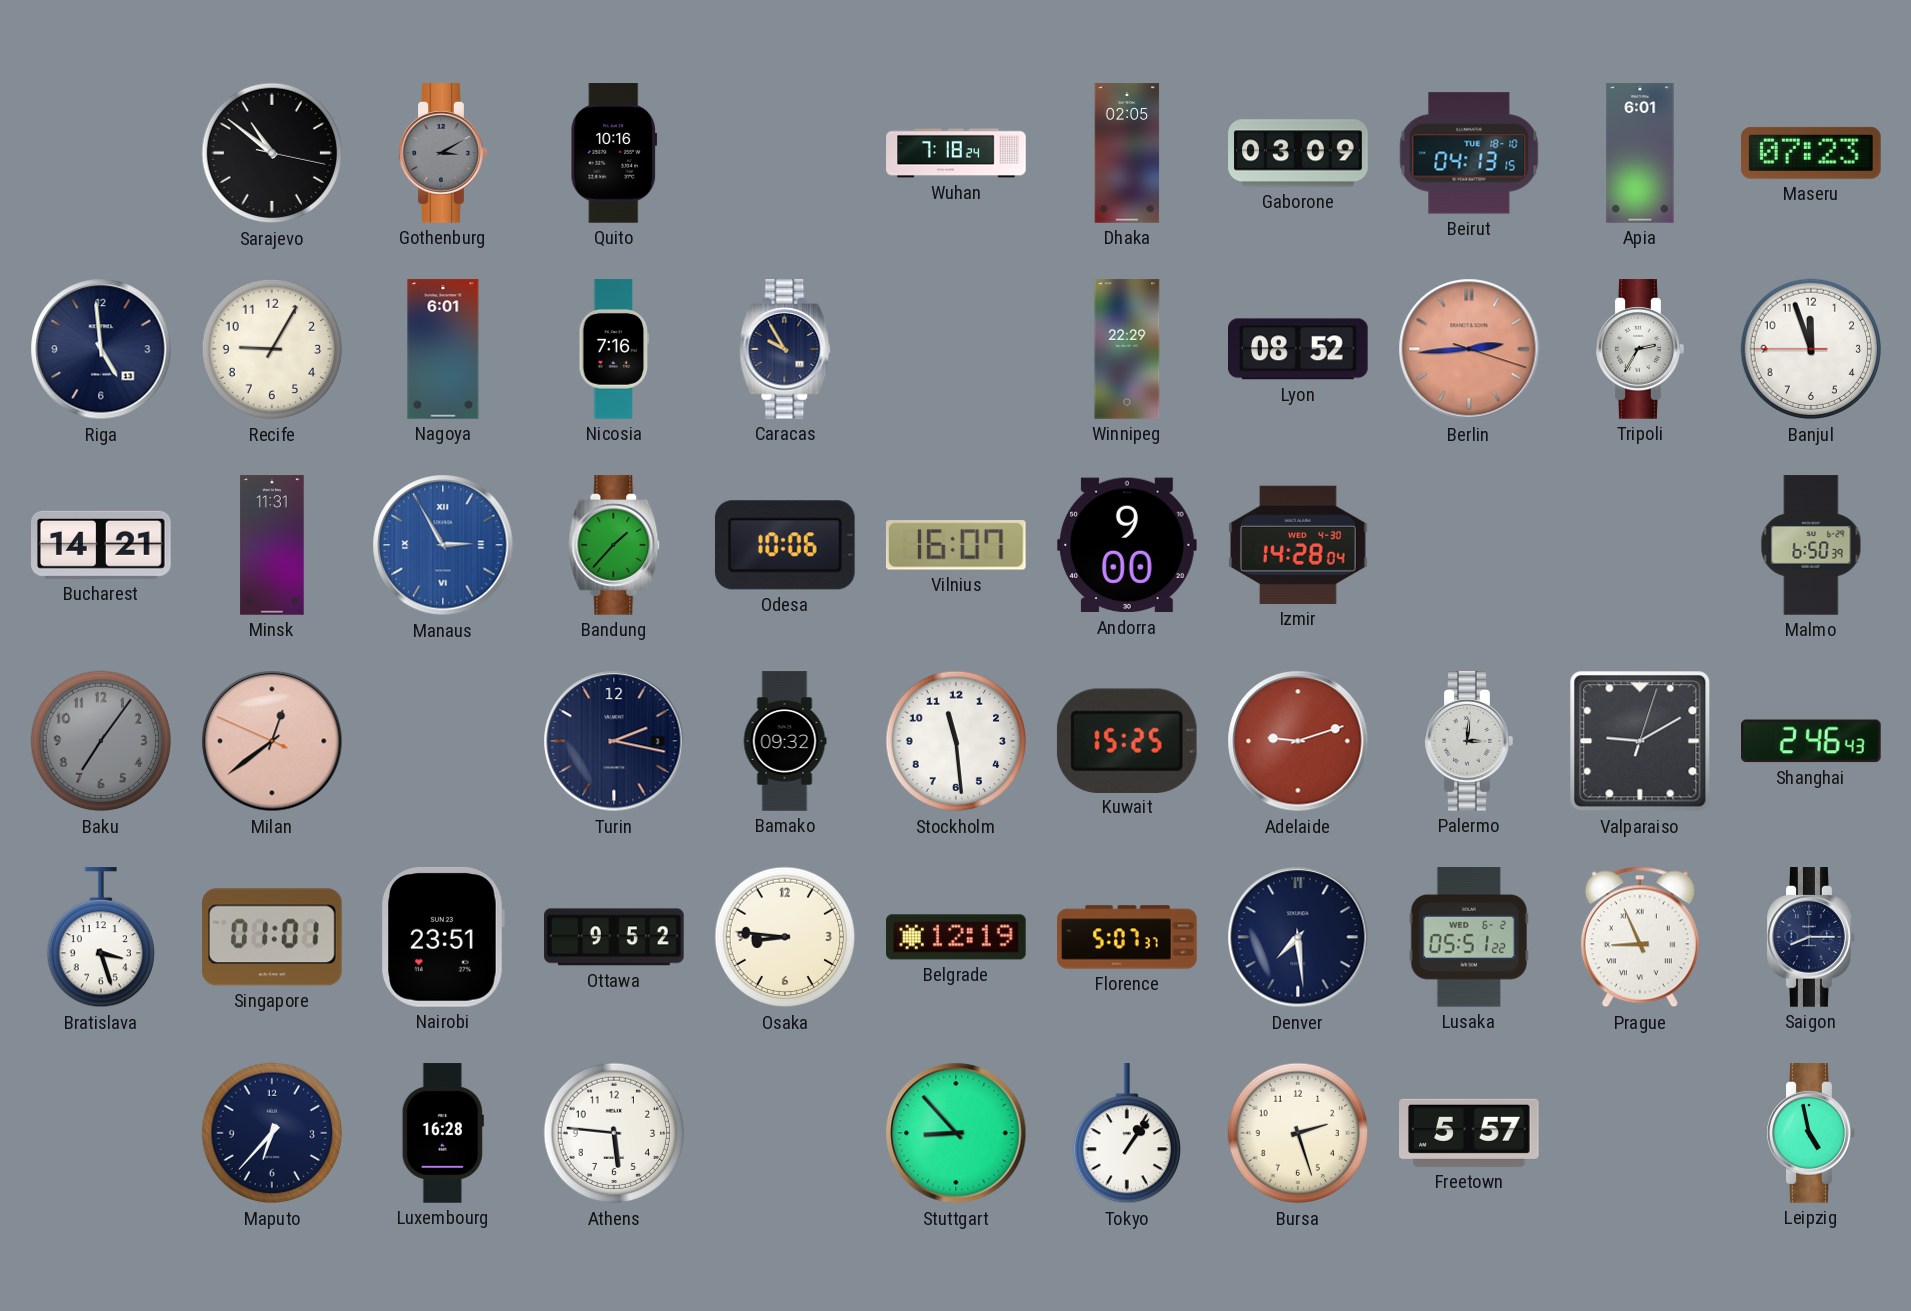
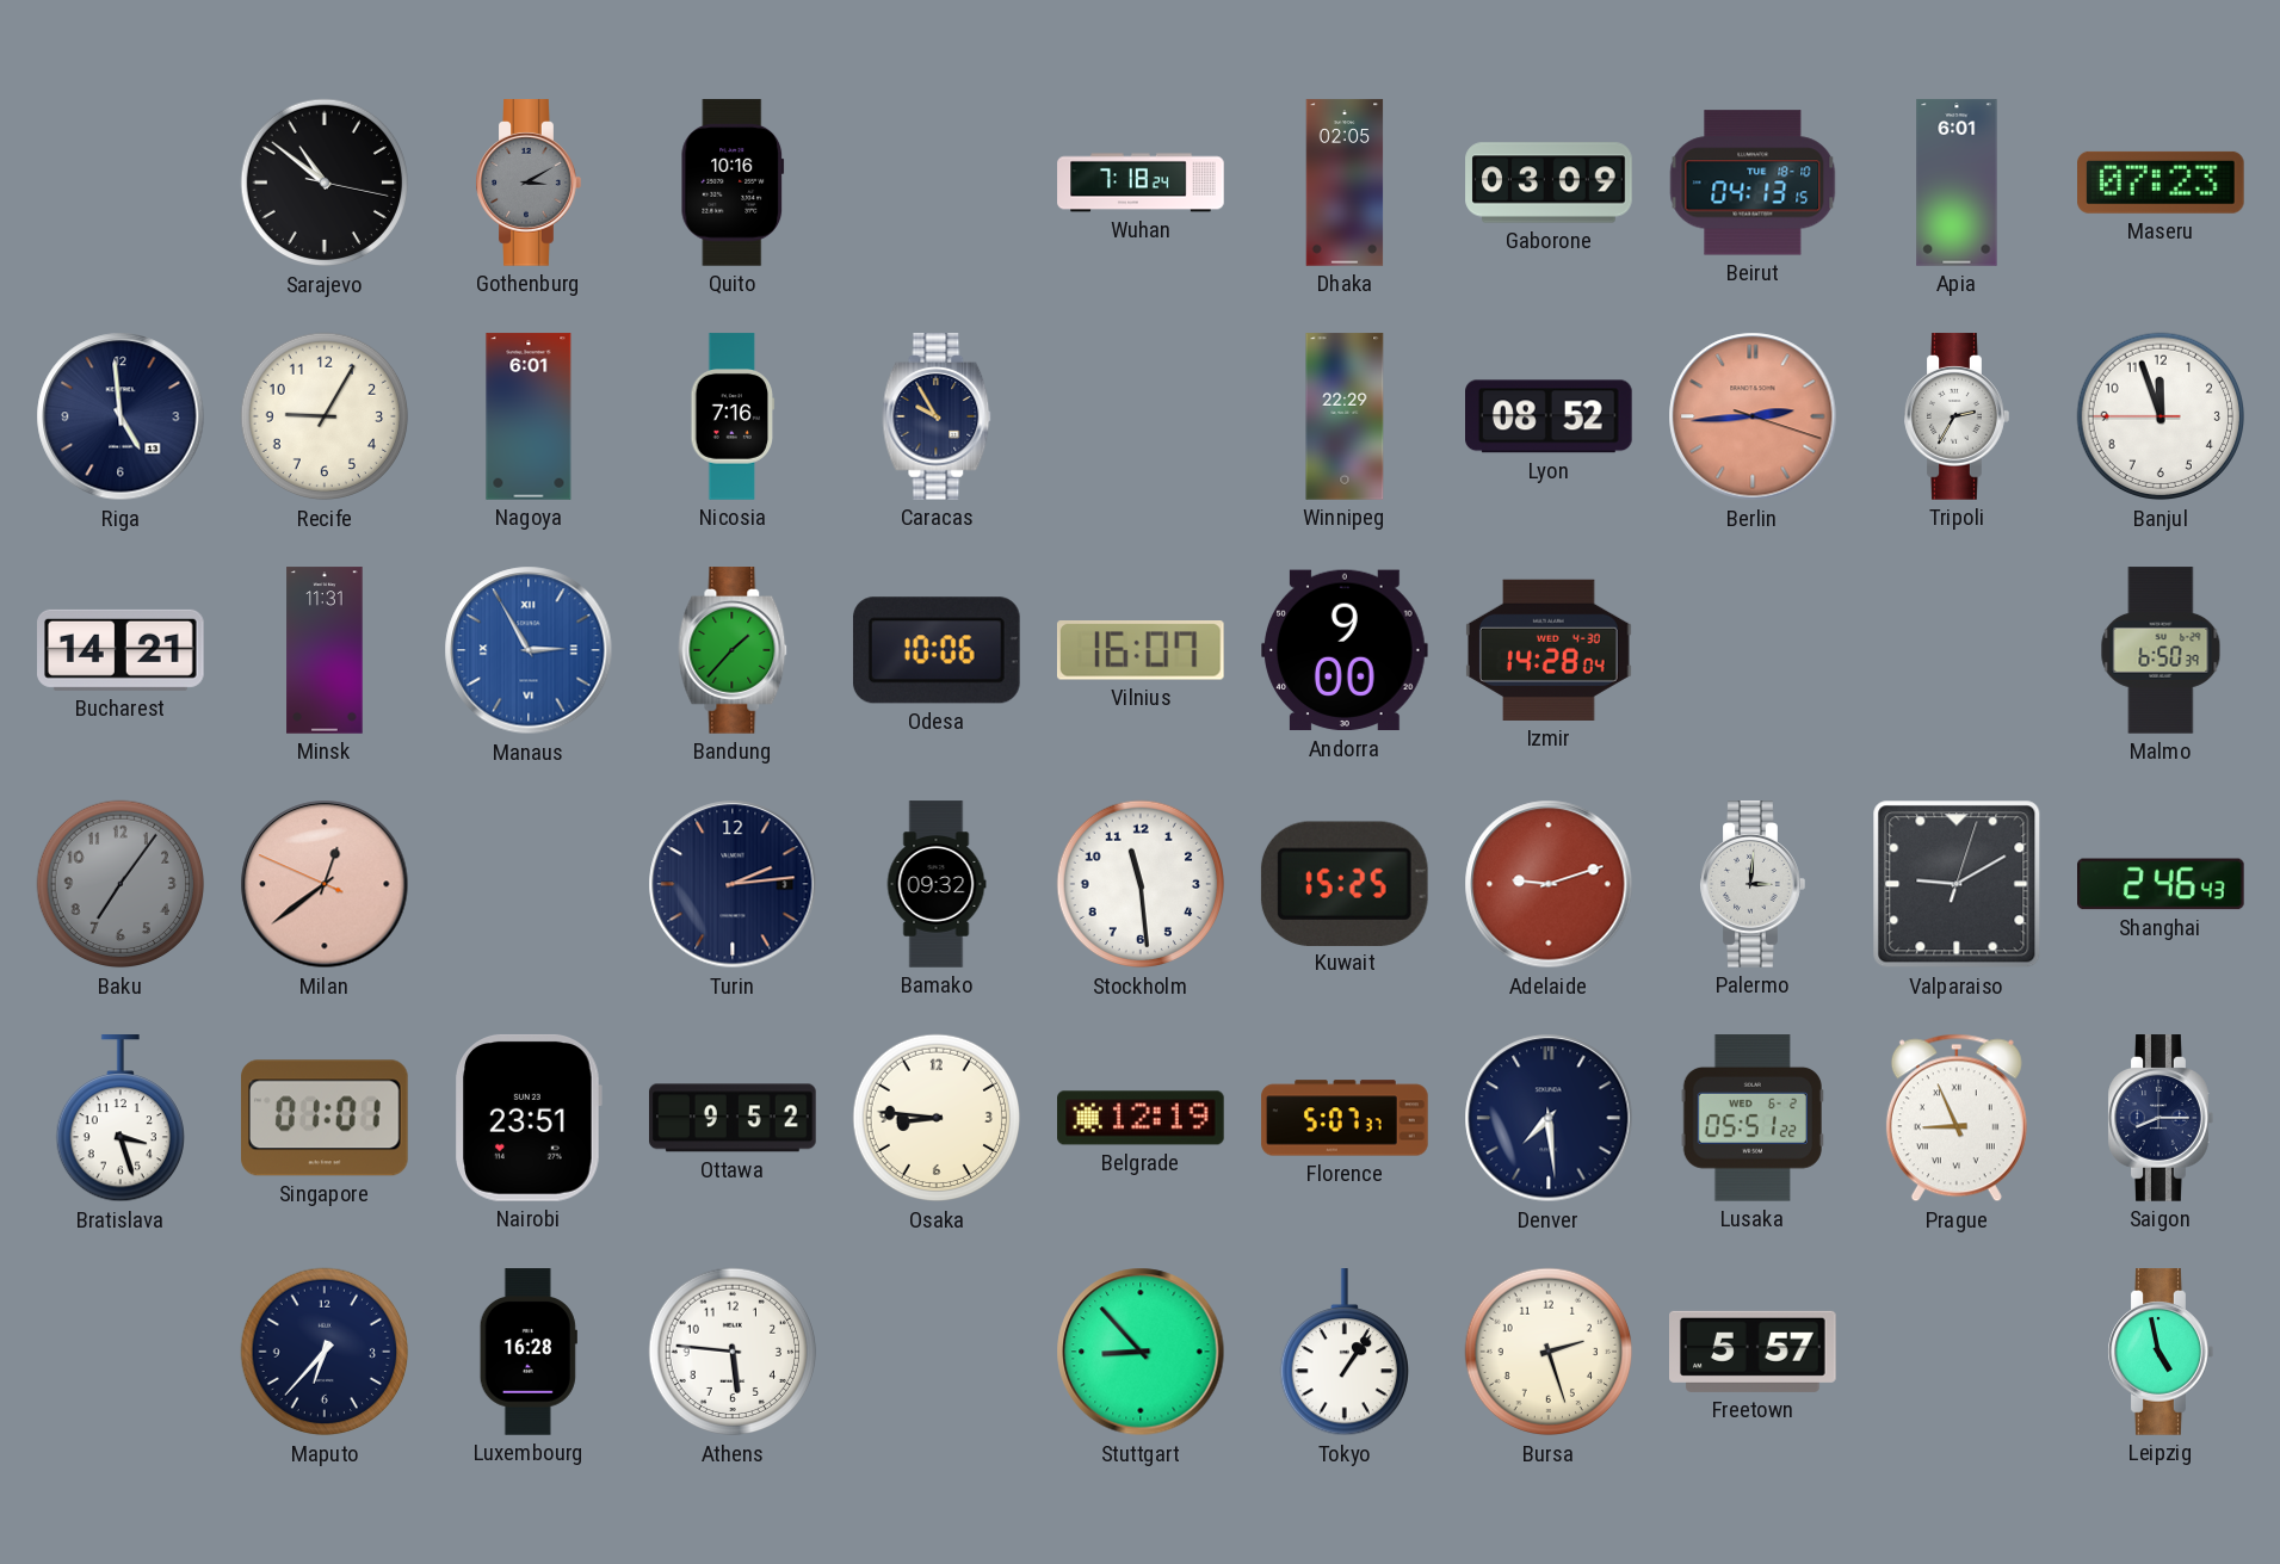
Turin: 2:17 -> 2:14 (733, 884)
